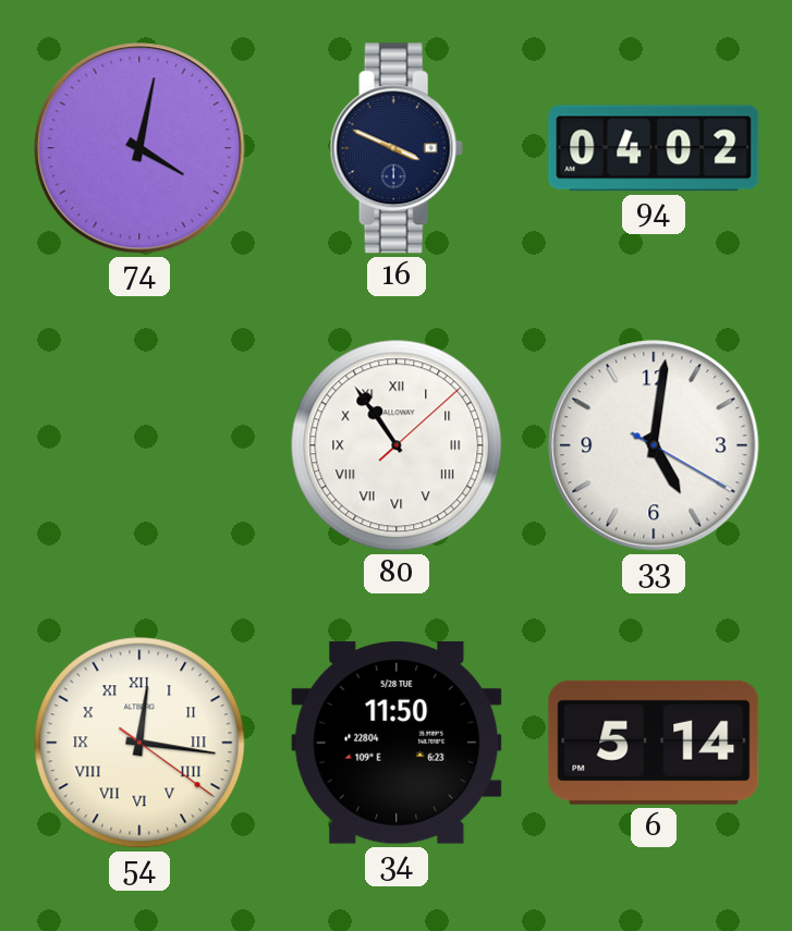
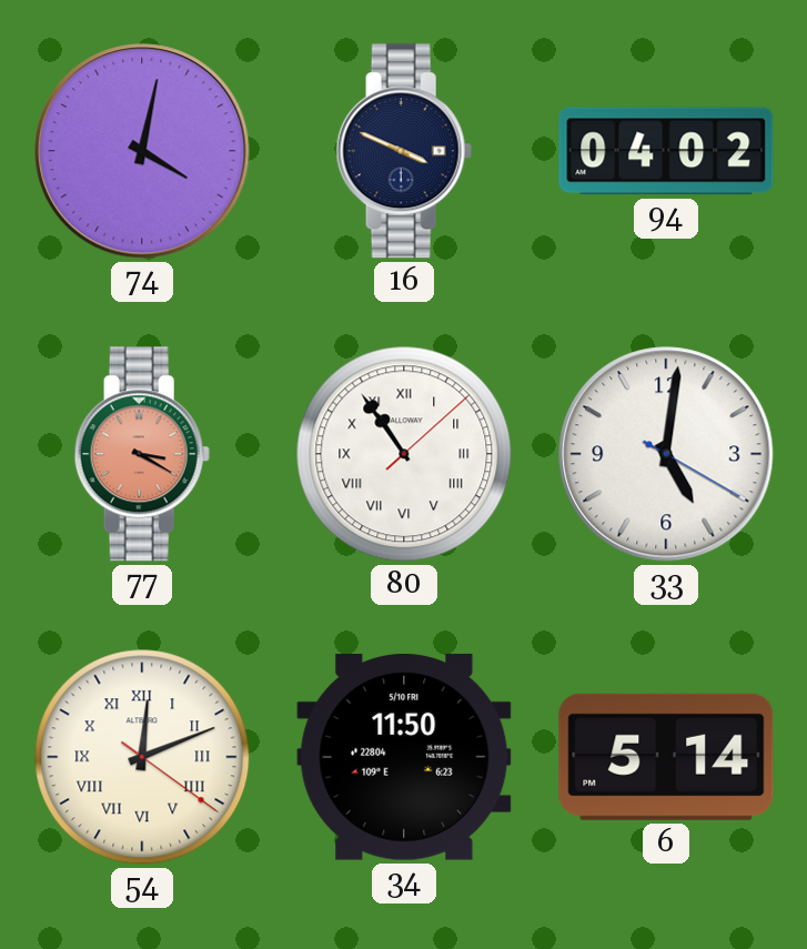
77: none -> 3:20 (142, 454)
54: 12:16 -> 12:11 (142, 757)
34 date: 5/28 TUE -> 5/10 FRI (404, 757)
